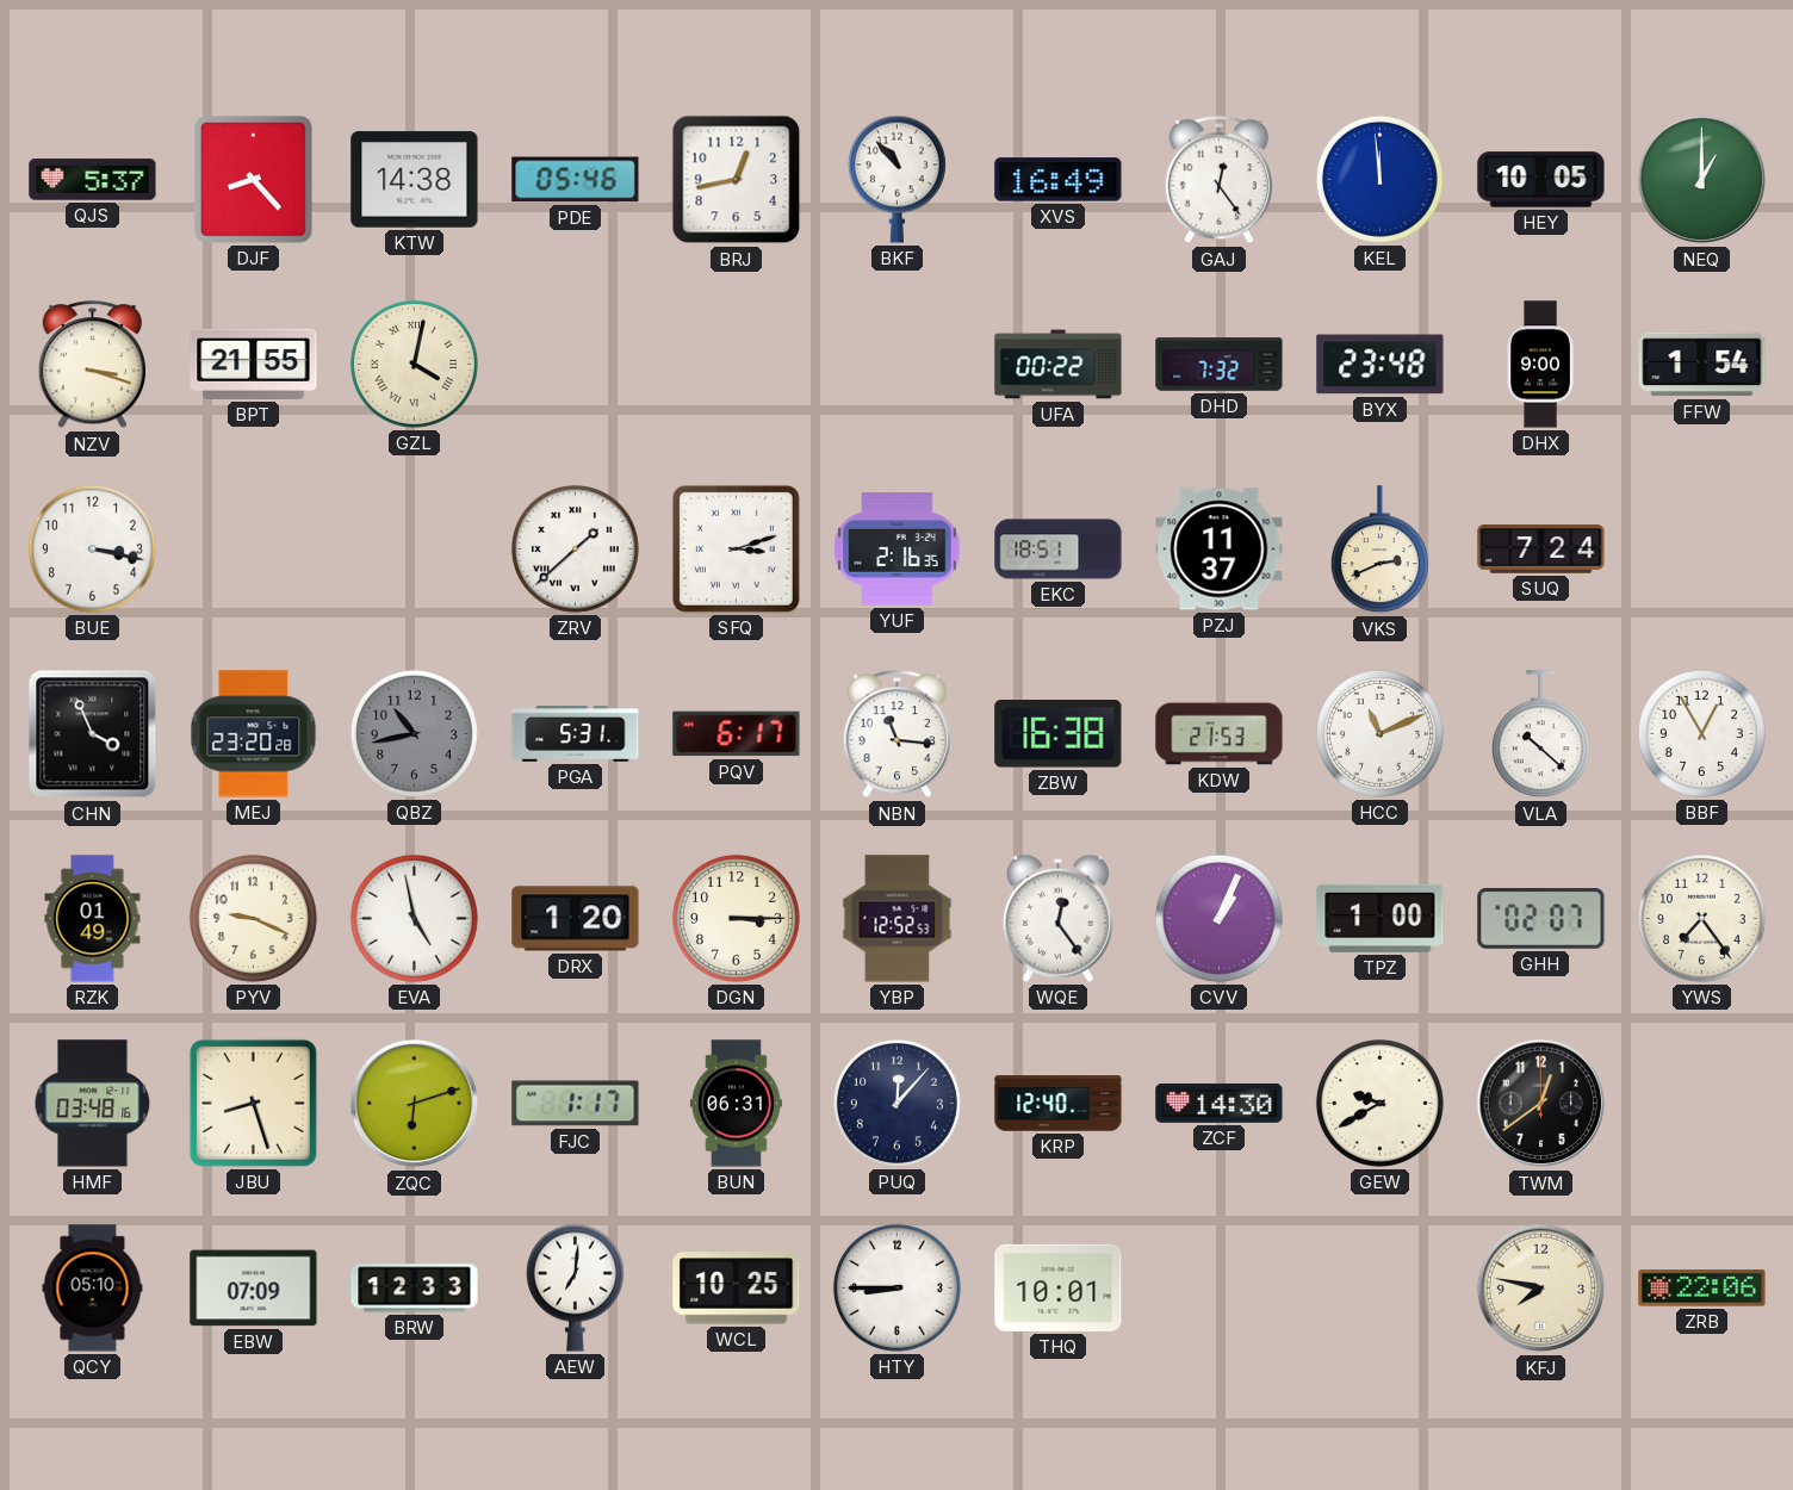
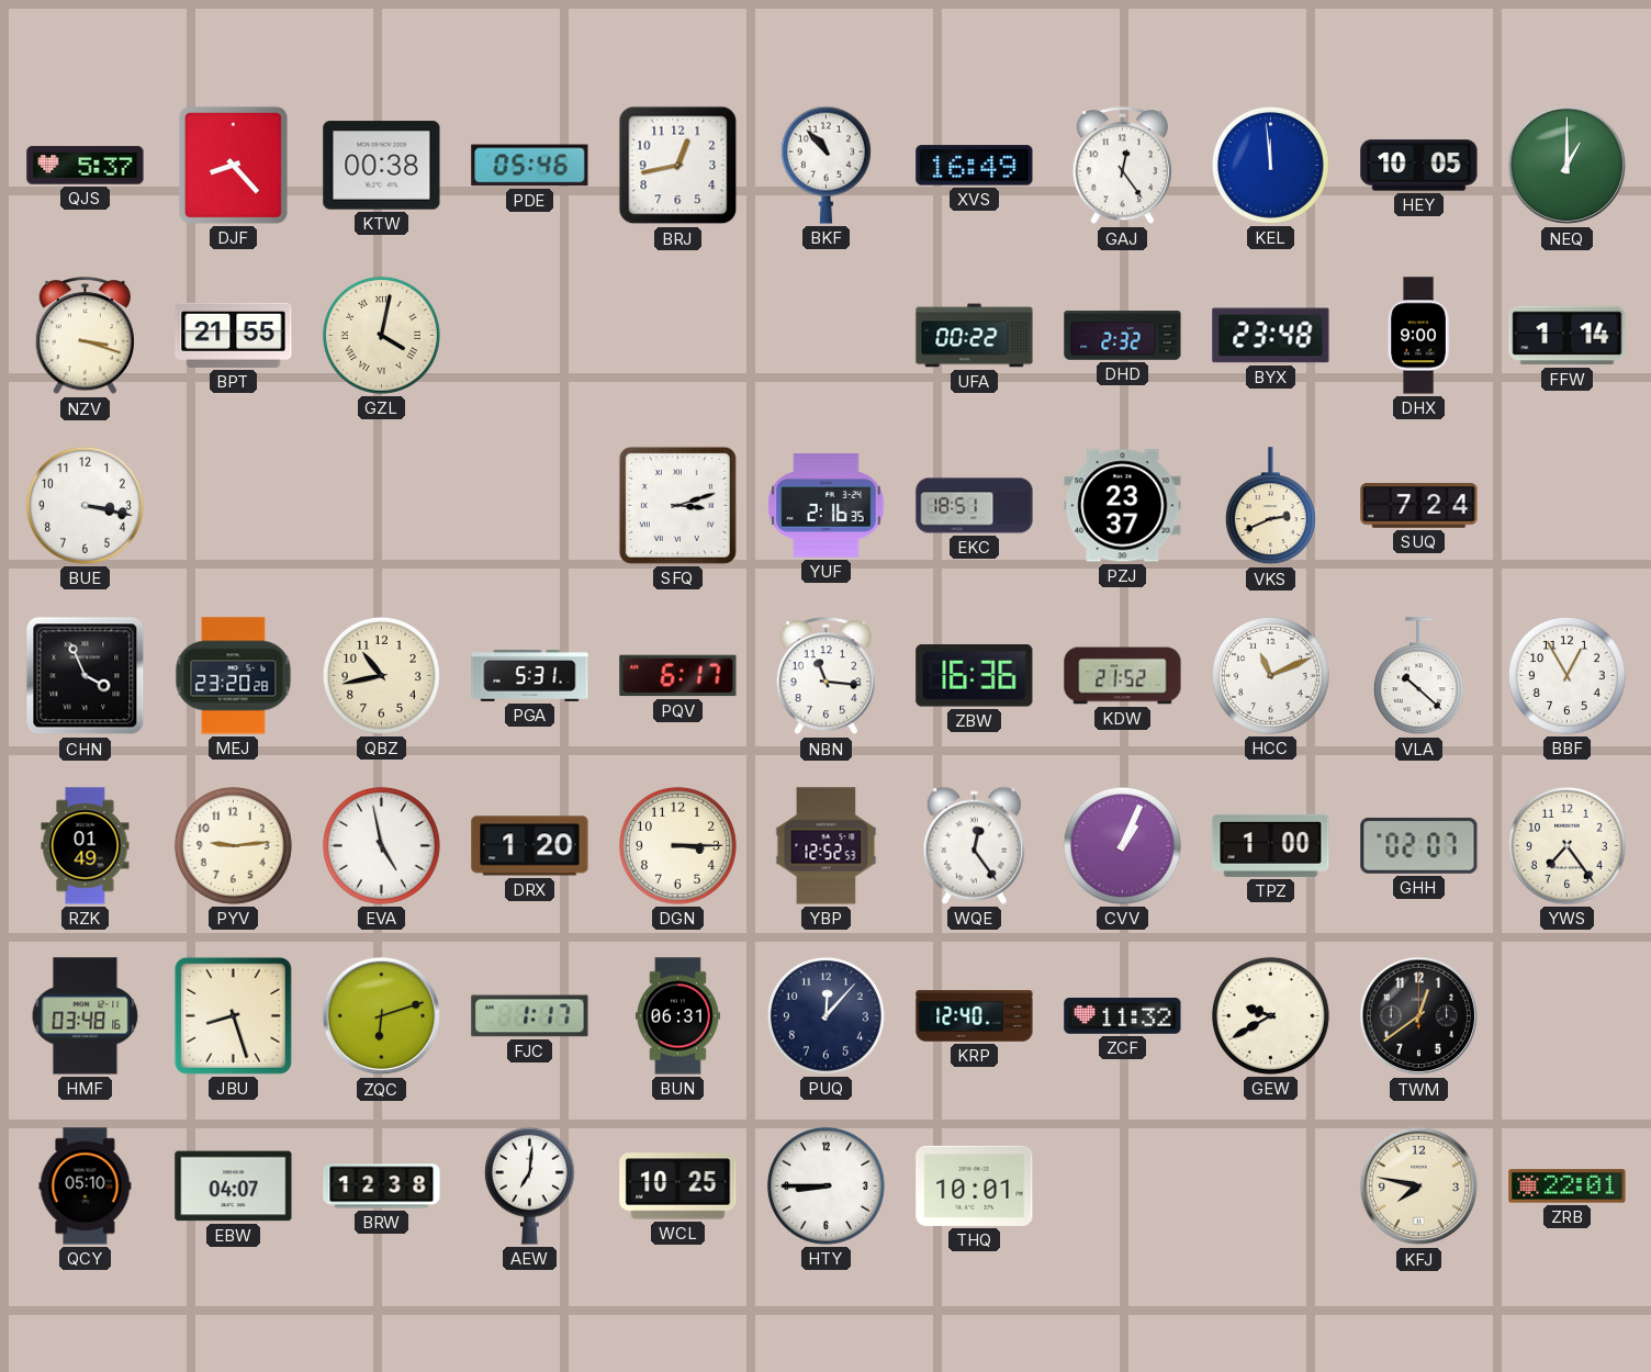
KTW: 14:38 -> 00:38 (382, 166)
DHD: 7:32 -> 2:32 (1123, 336)
FFW: 1:54 -> 1:14 (1568, 336)
ZRV: 1:38 -> none (575, 548)
PZJ: 11:37 -> 23:37 (1123, 506)
QBZ dial: grey -> cream (381, 675)
ZBW: 16:38 -> 16:36 (975, 676)
KDW: 21:53 -> 21:52 (1123, 676)
PYV: 9:19 -> 9:14 (233, 845)
ZCF: 14:30 -> 11:32 (1123, 1015)
EBW: 07:09 -> 04:07 (234, 1187)
BRW: 12:33 -> 12:38 (382, 1187)
ZRB: 22:06 -> 22:01 (1568, 1187)
